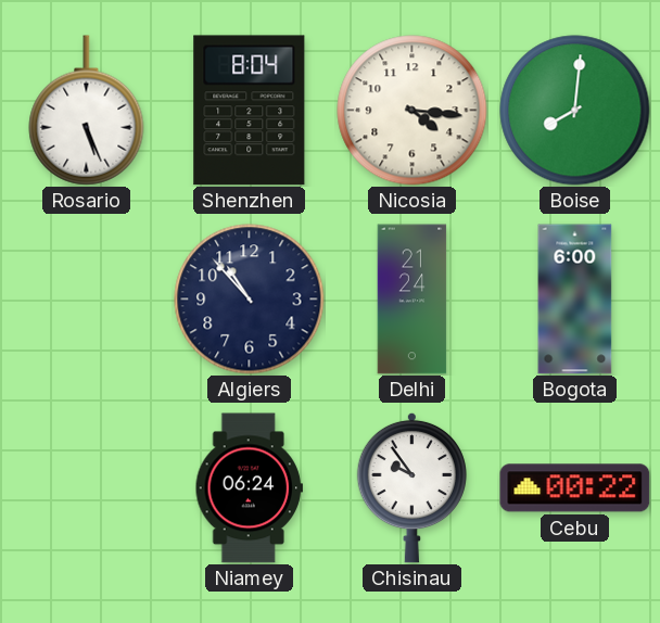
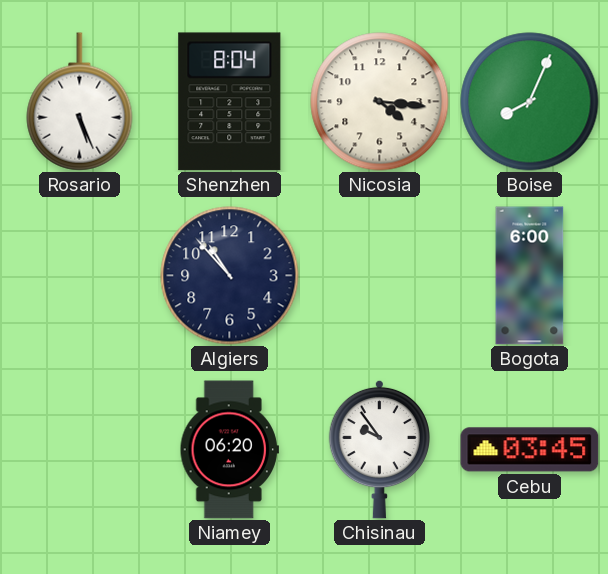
Boise: 8:01 -> 8:04 (530, 102)
Delhi: 21:24 -> none (412, 300)
Niamey: 06:24 -> 06:20 (229, 450)
Cebu: 00:22 -> 03:45 (530, 450)
